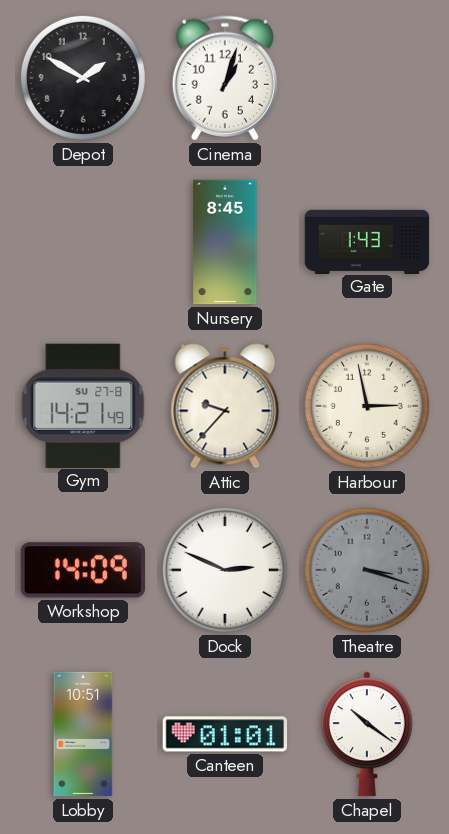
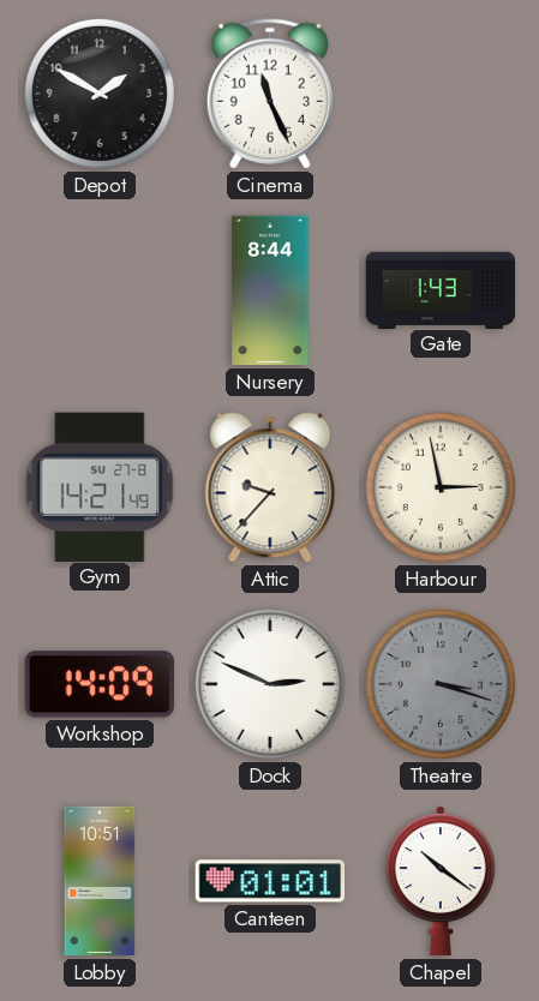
Cinema: 1:03 -> 11:26 (270, 94)
Nursery: 8:45 -> 8:44 (270, 290)
